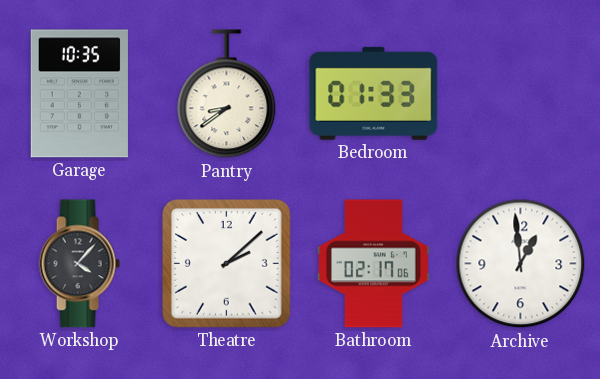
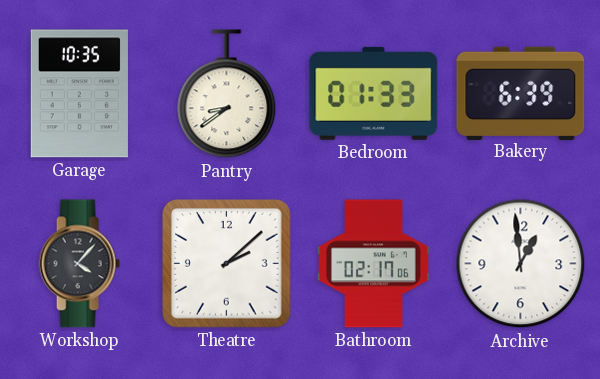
Bakery: none -> 6:39 (521, 93)
